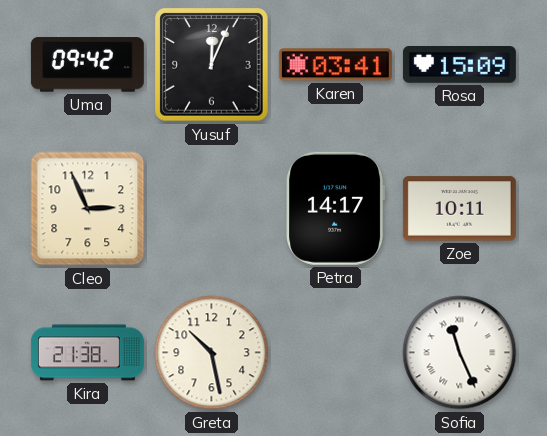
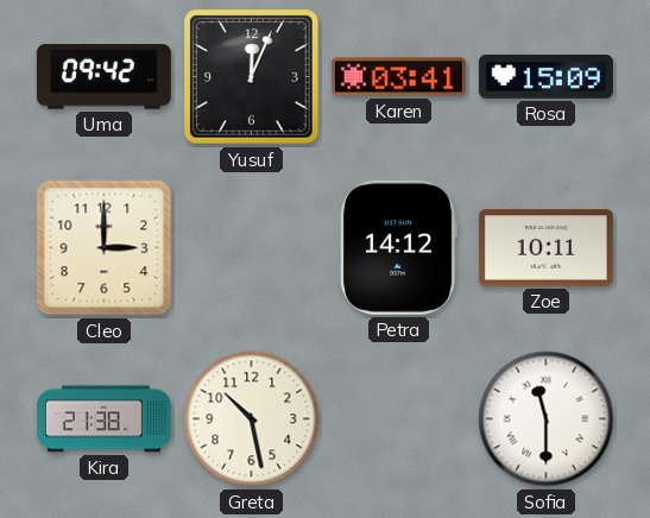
Cleo: 2:56 -> 3:00 (105, 248)
Petra: 14:17 -> 14:12 (399, 247)
Sofia: 11:26 -> 11:30 (547, 419)
